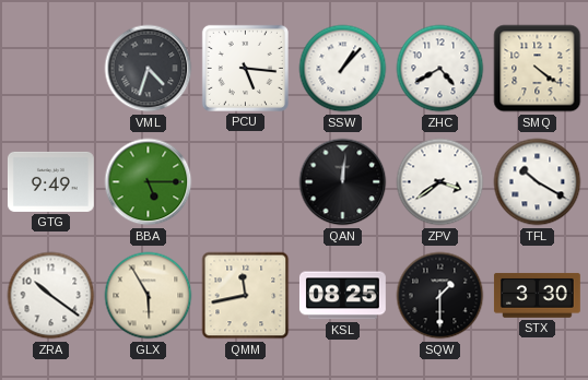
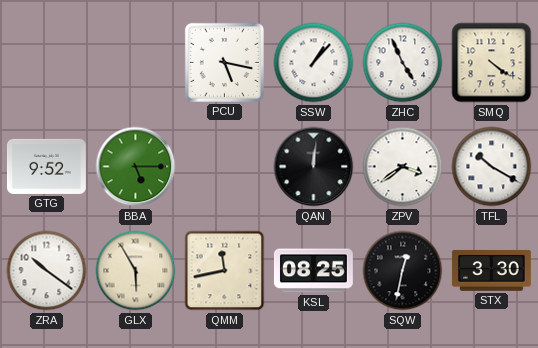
VML: 4:33 -> none (149, 69)
PCU: 5:16 -> 5:17 (224, 62)
ZHC: 4:40 -> 4:56 (403, 63)
GTG: 9:49 -> 9:52 (46, 166)
SQW: 1:30 -> 12:32 (403, 271)
